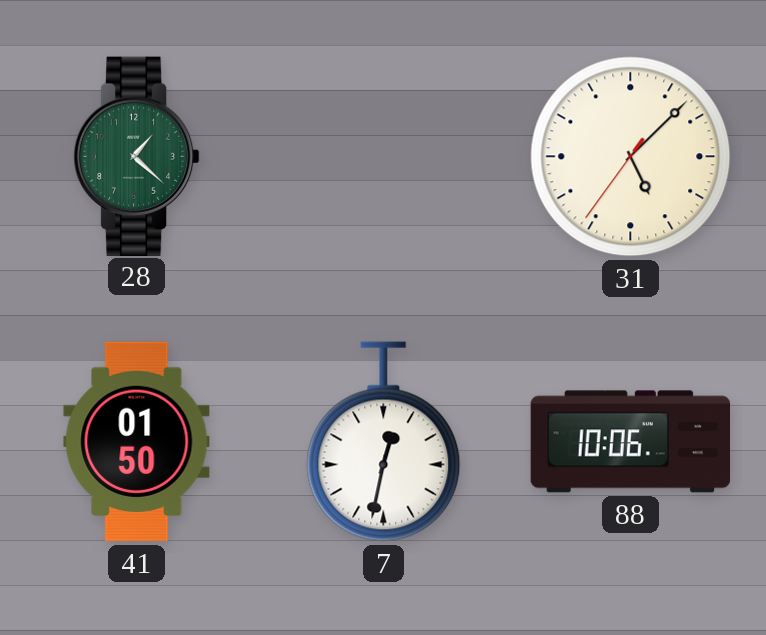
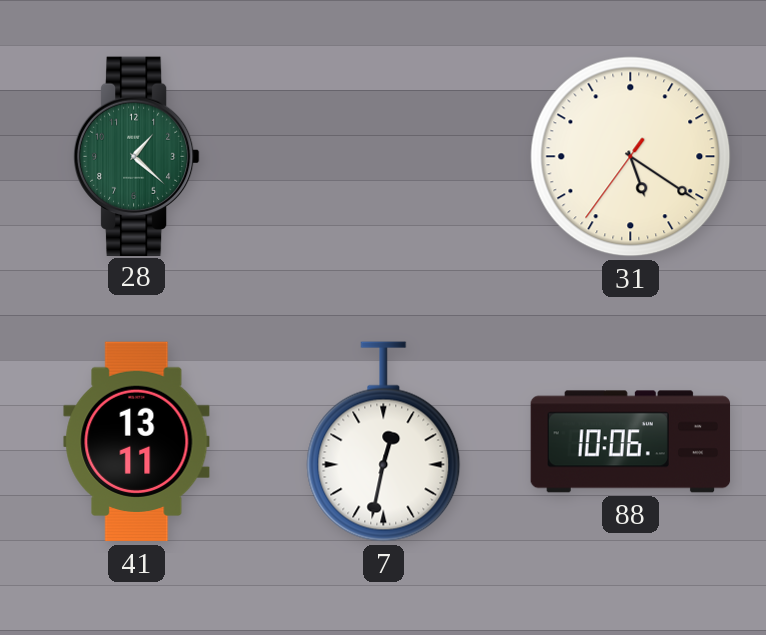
31: 5:07 -> 5:20 (631, 157)
41: 01:50 -> 13:11 (137, 442)
